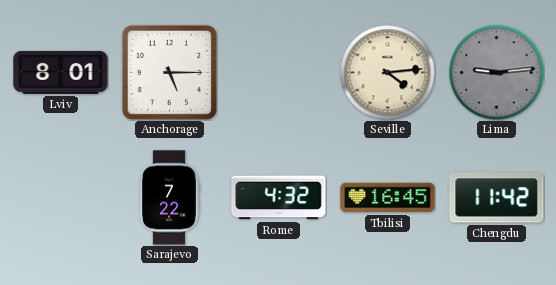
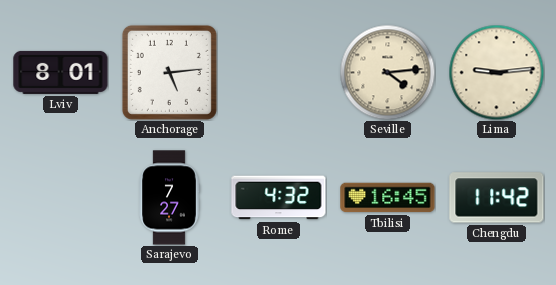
Anchorage: 5:15 -> 5:14 (169, 72)
Lima dial: grey -> cream (496, 72)
Sarajevo: 7:22 -> 7:27 (169, 198)
